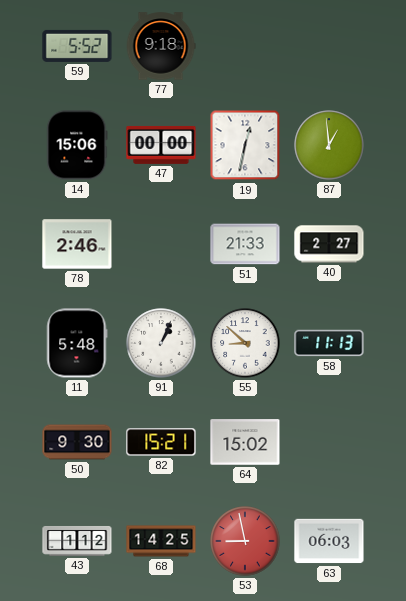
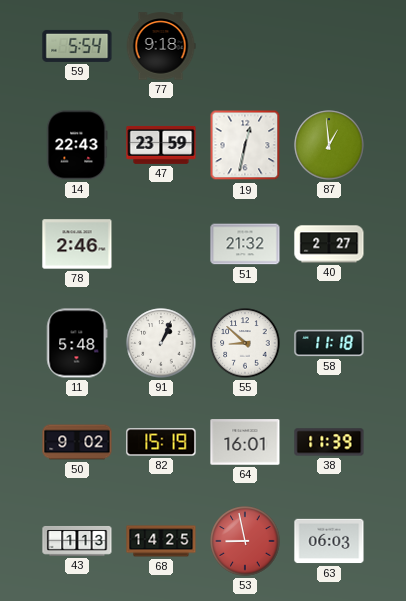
59: 5:52 -> 5:54 (77, 46)
14: 15:06 -> 22:43 (77, 145)
47: 00:00 -> 23:59 (161, 145)
51: 21:33 -> 21:32 (245, 244)
58: 11:13 -> 11:18 (329, 343)
50: 9:30 -> 9:02 (77, 442)
82: 15:21 -> 15:19 (161, 442)
64: 15:02 -> 16:01 (245, 442)
38: none -> 11:39 (329, 442)
43: 1:12 -> 1:13 (77, 541)
